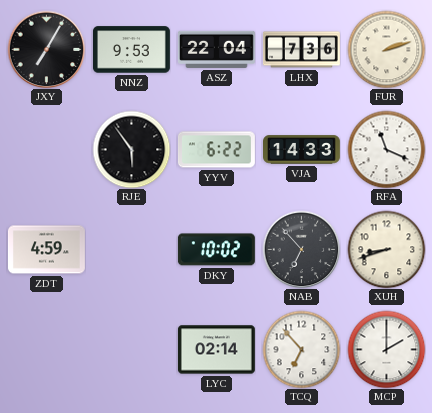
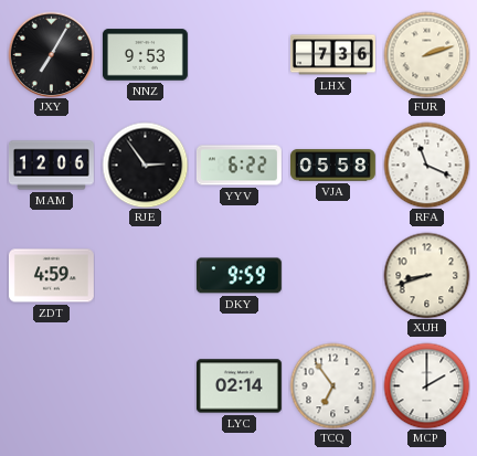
ASZ: 22:04 -> none (216, 49)
MAM: none -> 12:06 (51, 166)
RJE: 5:54 -> 2:54 (145, 165)
VJA: 14:33 -> 05:58 (333, 166)
DKY: 10:02 -> 9:59 (239, 276)
NAB: 6:53 -> none (301, 249)
TCQ: 6:53 -> 6:54 (332, 385)
